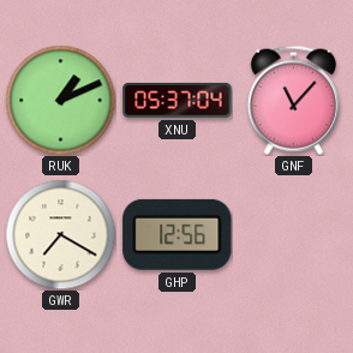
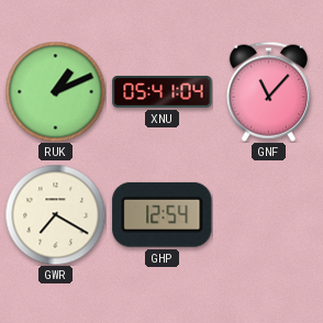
XNU: 05:37 -> 05:41 (163, 91)
GHP: 12:56 -> 12:54 (163, 214)
